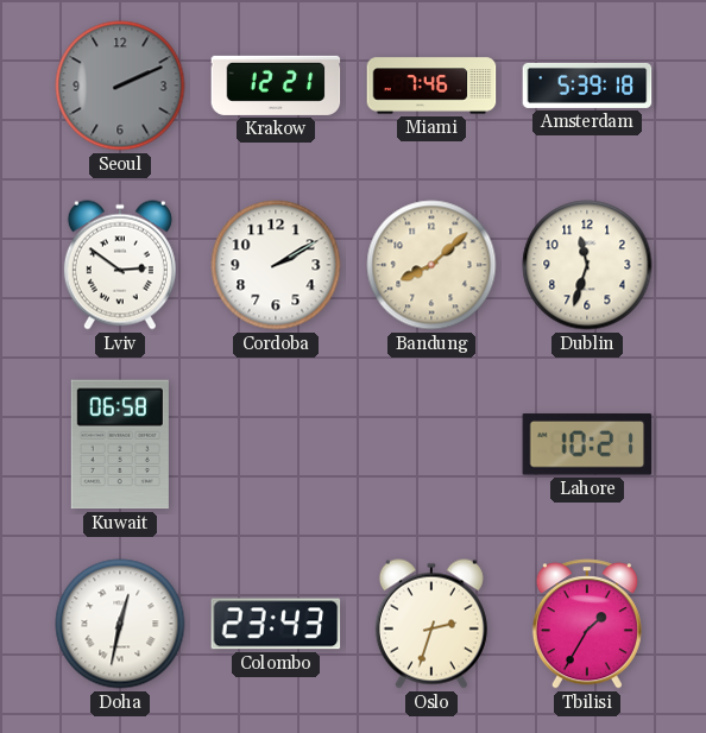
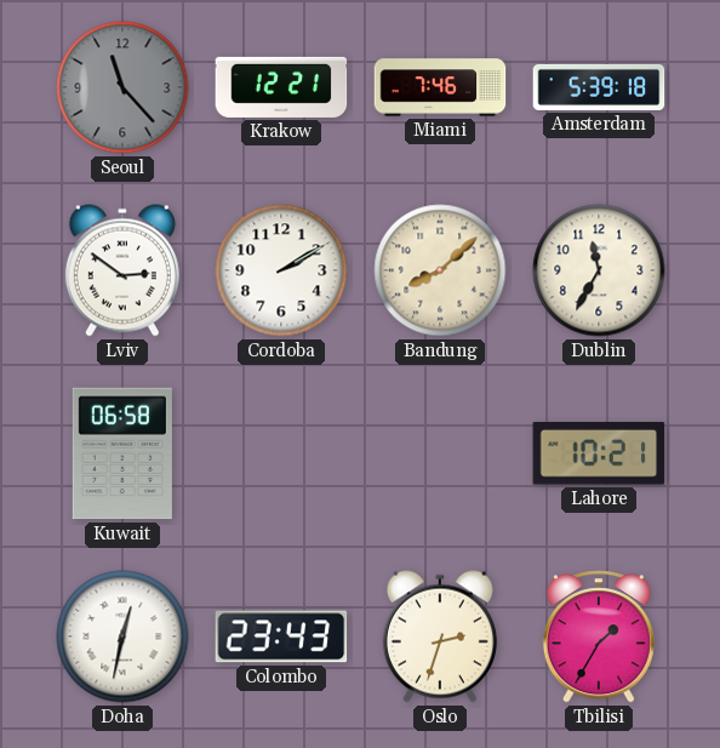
Seoul: 2:11 -> 11:23 (122, 87)
Dublin: 11:33 -> 11:35 (599, 270)
